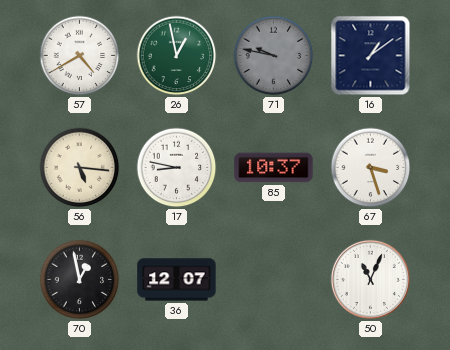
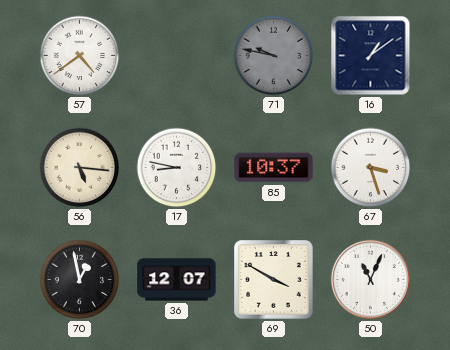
57: 4:40 -> 4:39 (80, 56)
26: 12:58 -> none (177, 56)
69: none -> 3:50 (274, 280)
